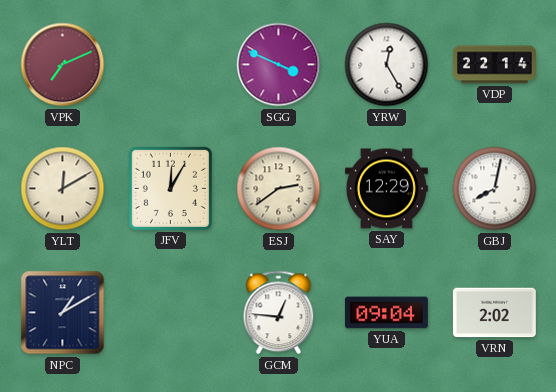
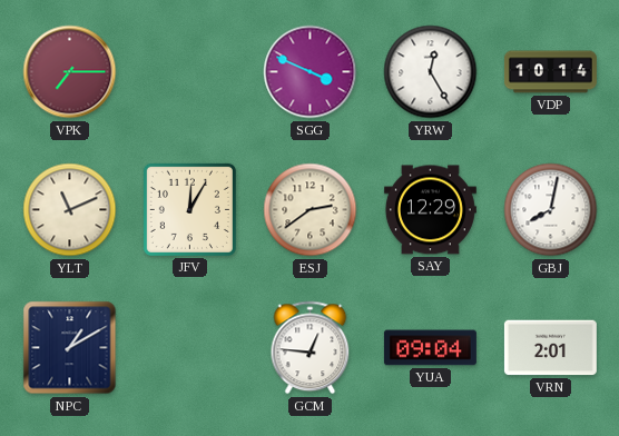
VPK: 7:11 -> 7:15 (70, 72)
VDP: 22:14 -> 10:14 (550, 72)
YLT: 12:10 -> 11:11 (70, 210)
VRN: 2:02 -> 2:01 (550, 348)
